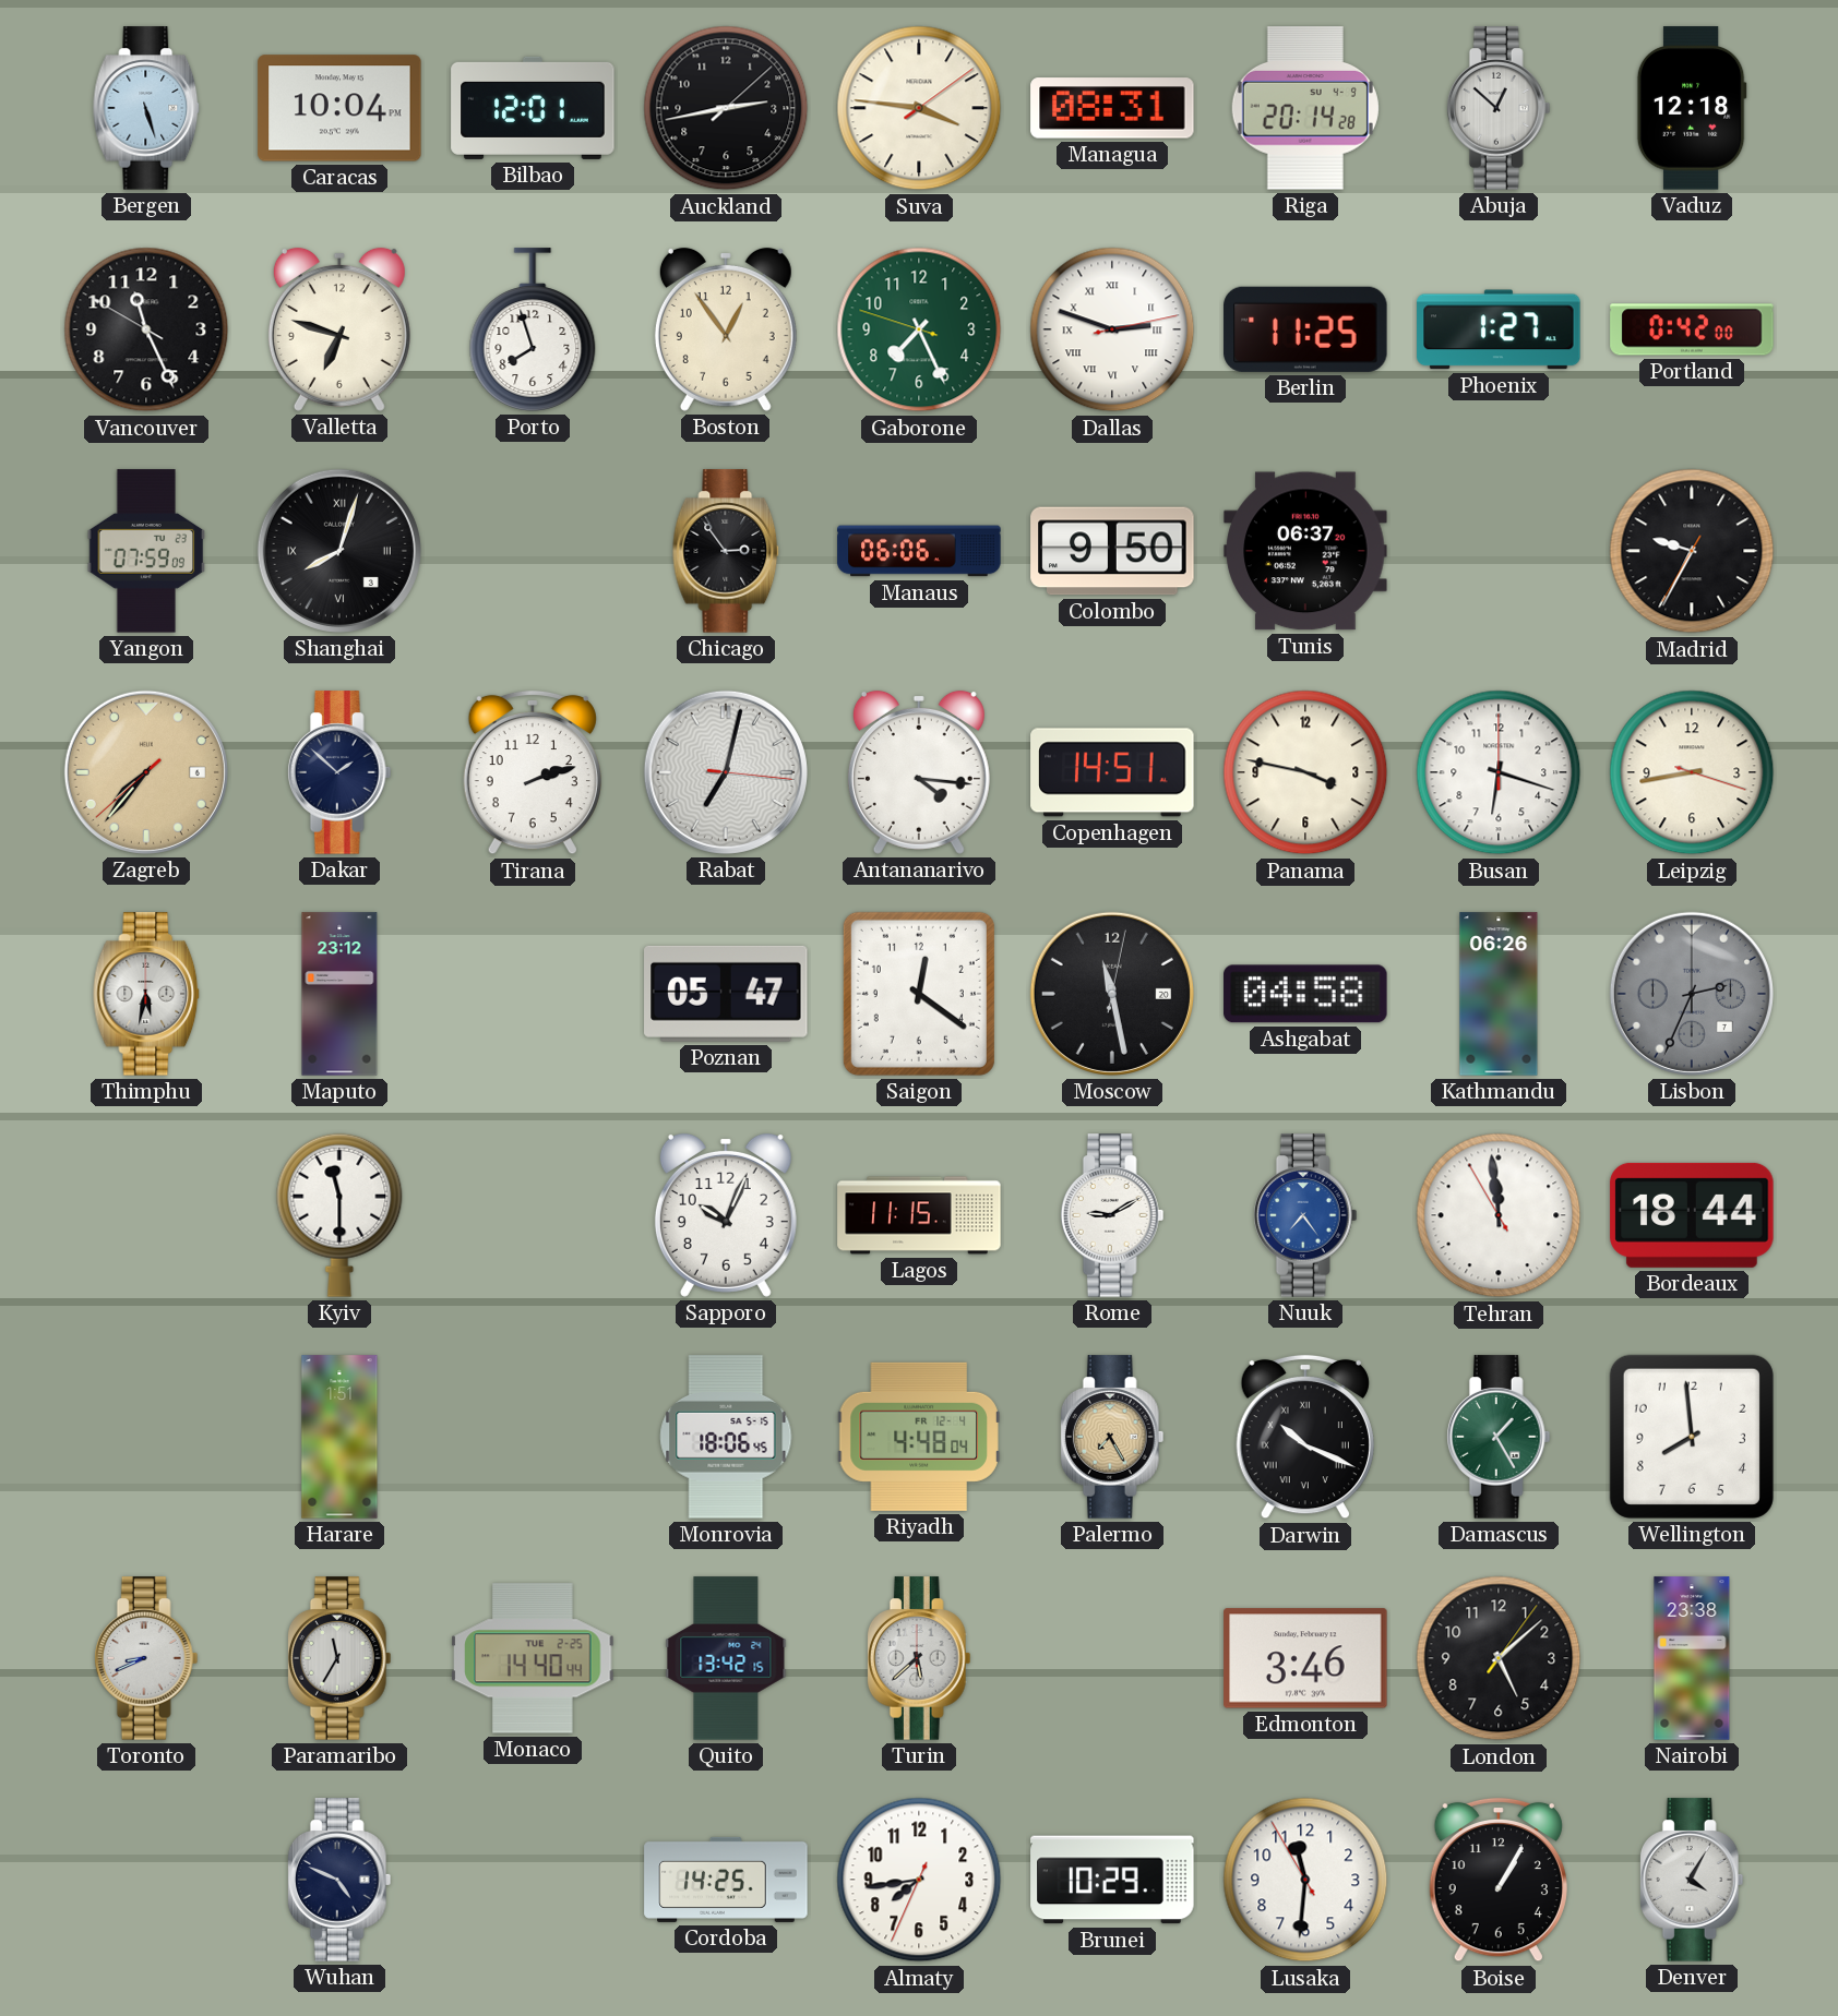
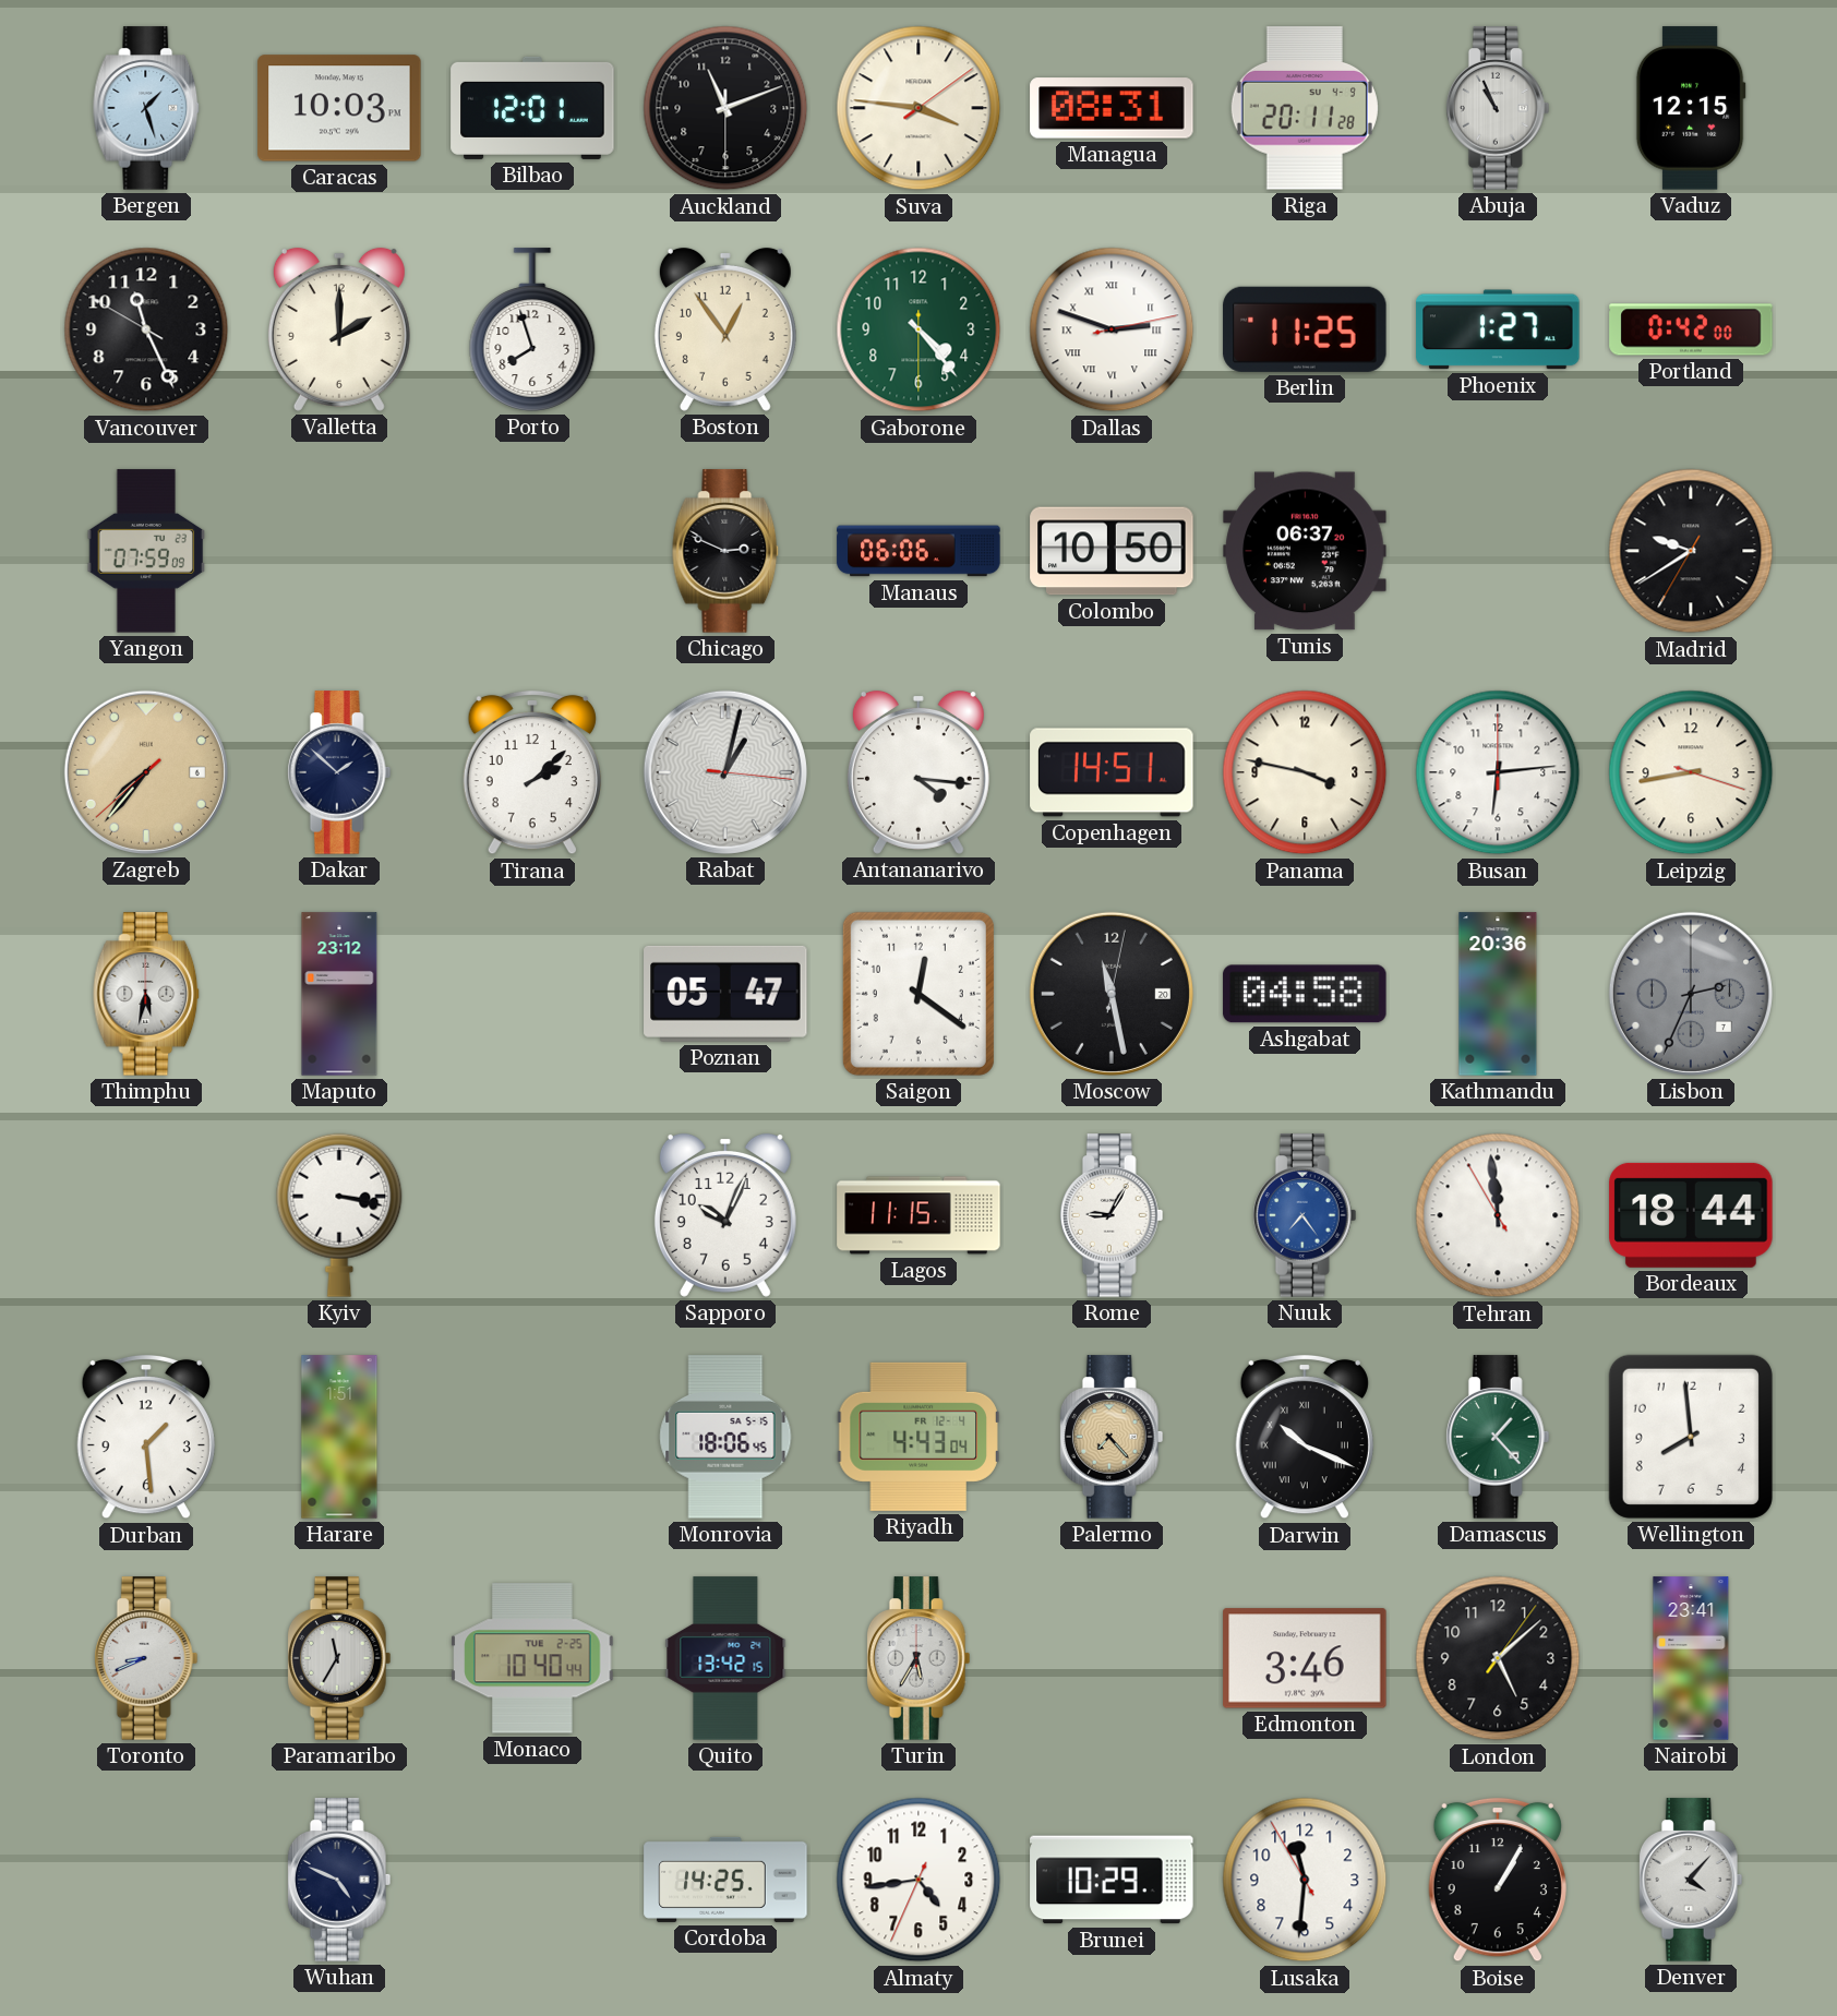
Bergen: 5:27 -> 1:27 (146, 108)
Caracas: 10:04 -> 10:03 (339, 108)
Auckland: 2:43 -> 11:11 (725, 108)
Riga: 20:14 -> 20:11 (1305, 108)
Abuja: 12:52 -> 10:56 (1498, 108)
Vaduz: 12:18 -> 12:15 (1691, 108)
Valletta: 6:48 -> 2:00 (339, 329)
Gaborone: 7:25 -> 4:23 (918, 329)
Shanghai: 8:03 -> none (339, 551)
Chicago: 2:54 -> 2:49 (725, 551)
Colombo: 9:50 -> 10:50 (1112, 551)
Madrid: 9:34 -> 9:39 (1691, 551)
Tirana: 2:12 -> 2:08 (532, 772)
Rabat: 7:02 -> 1:02 (725, 772)
Busan: 6:18 -> 6:14 (1498, 772)
Kathmandu: 06:26 -> 20:36 (1498, 994)
Kyiv: 11:30 -> 3:17 (339, 1215)
Rome: 9:10 -> 9:05 (1112, 1215)
Durban: none -> 1:29 (146, 1437)
Riyadh: 4:48 -> 4:43 (918, 1437)
Palermo: 7:25 -> 7:23 (1112, 1437)
Damascus: 1:25 -> 1:23 (1498, 1437)
Monaco: 14:40 -> 10:40 (532, 1658)
Turin: 5:38 -> 5:35 (918, 1658)
Nairobi: 23:38 -> 23:41 (1691, 1658)
Almaty: 7:43 -> 4:43 (918, 1880)
Denver: 4:05 -> 4:07 (1691, 1880)
